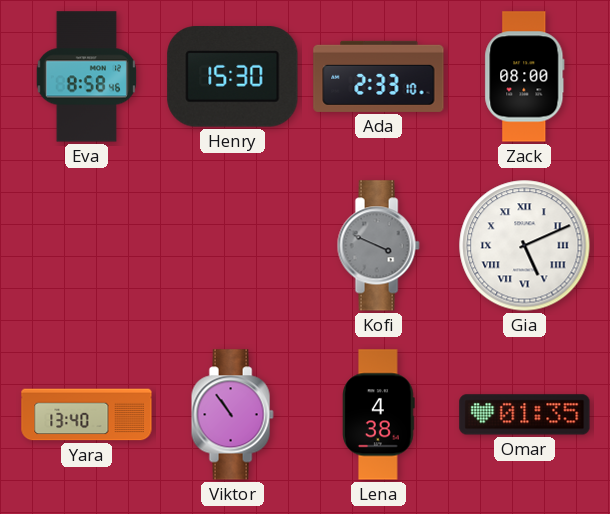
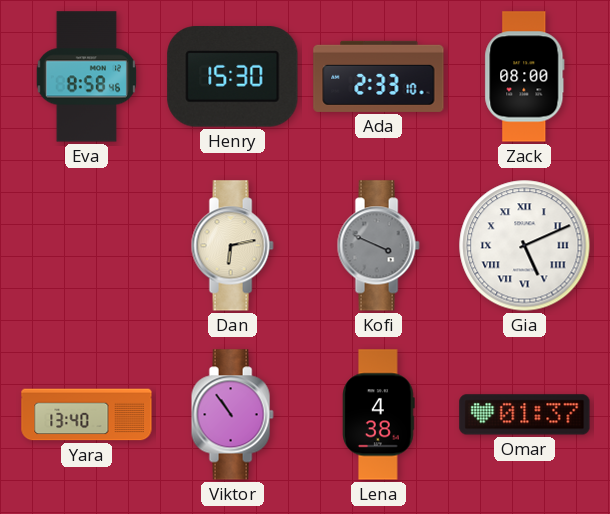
Dan: none -> 6:13 (232, 246)
Omar: 01:35 -> 01:37 (525, 415)
